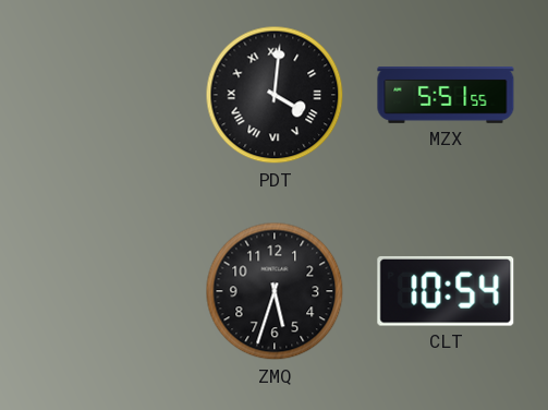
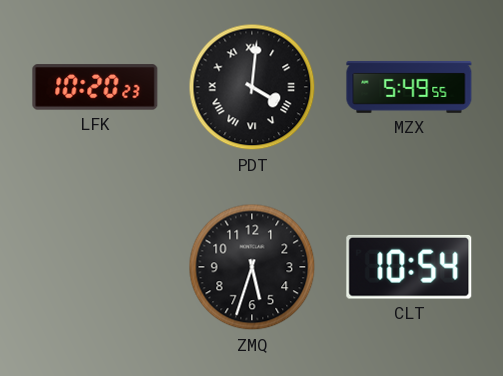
LFK: none -> 10:20 (95, 87)
MZX: 5:51 -> 5:49 (409, 87)
